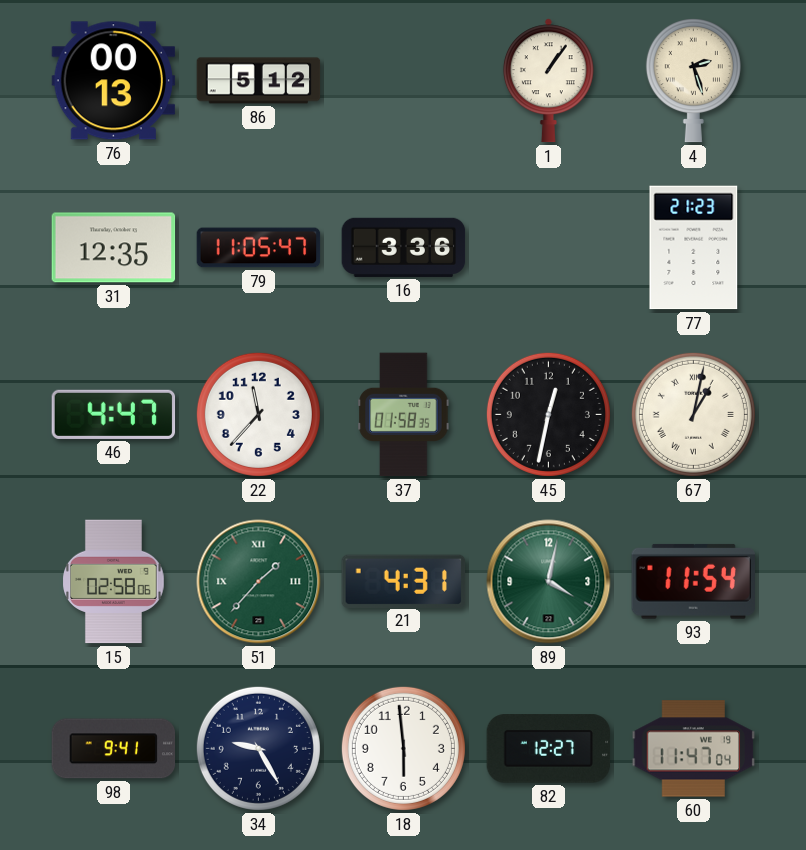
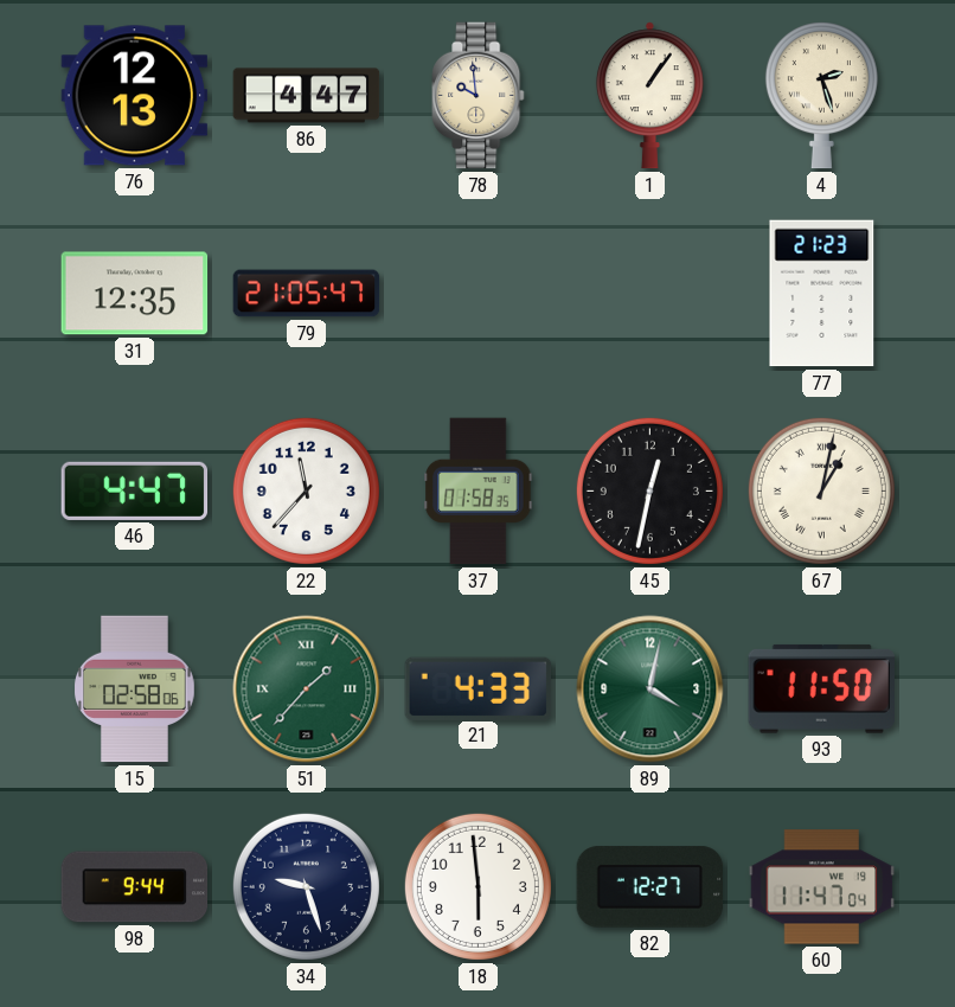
76: 00:13 -> 12:13 (135, 96)
86: 5:12 -> 4:47 (307, 96)
78: none -> 9:59 (479, 96)
79: 11:05 -> 21:05 (307, 294)
16: 3:36 -> none (404, 247)
21: 4:31 -> 4:33 (479, 688)
93: 11:54 -> 11:50 (821, 688)
98: 9:41 -> 9:44 (135, 887)
34: 9:25 -> 9:27 (306, 886)
